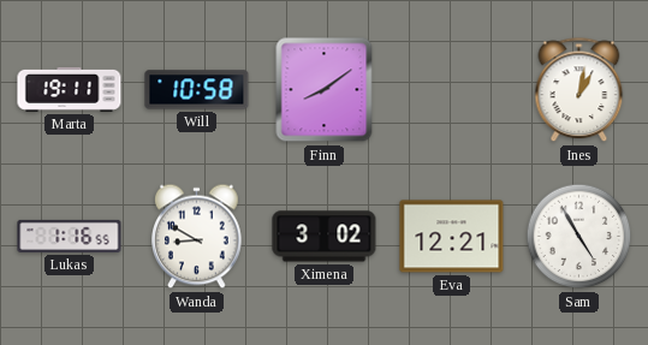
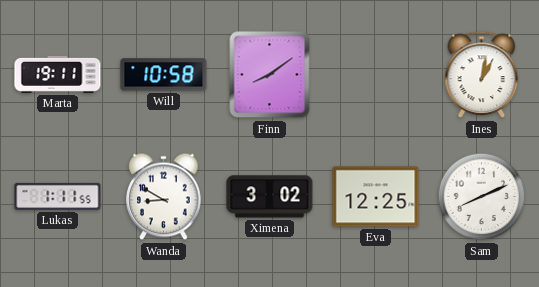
Lukas: 1:16 -> 1:11 (58, 196)
Eva: 12:21 -> 12:25 (376, 197)
Sam: 4:55 -> 8:11 (482, 197)
